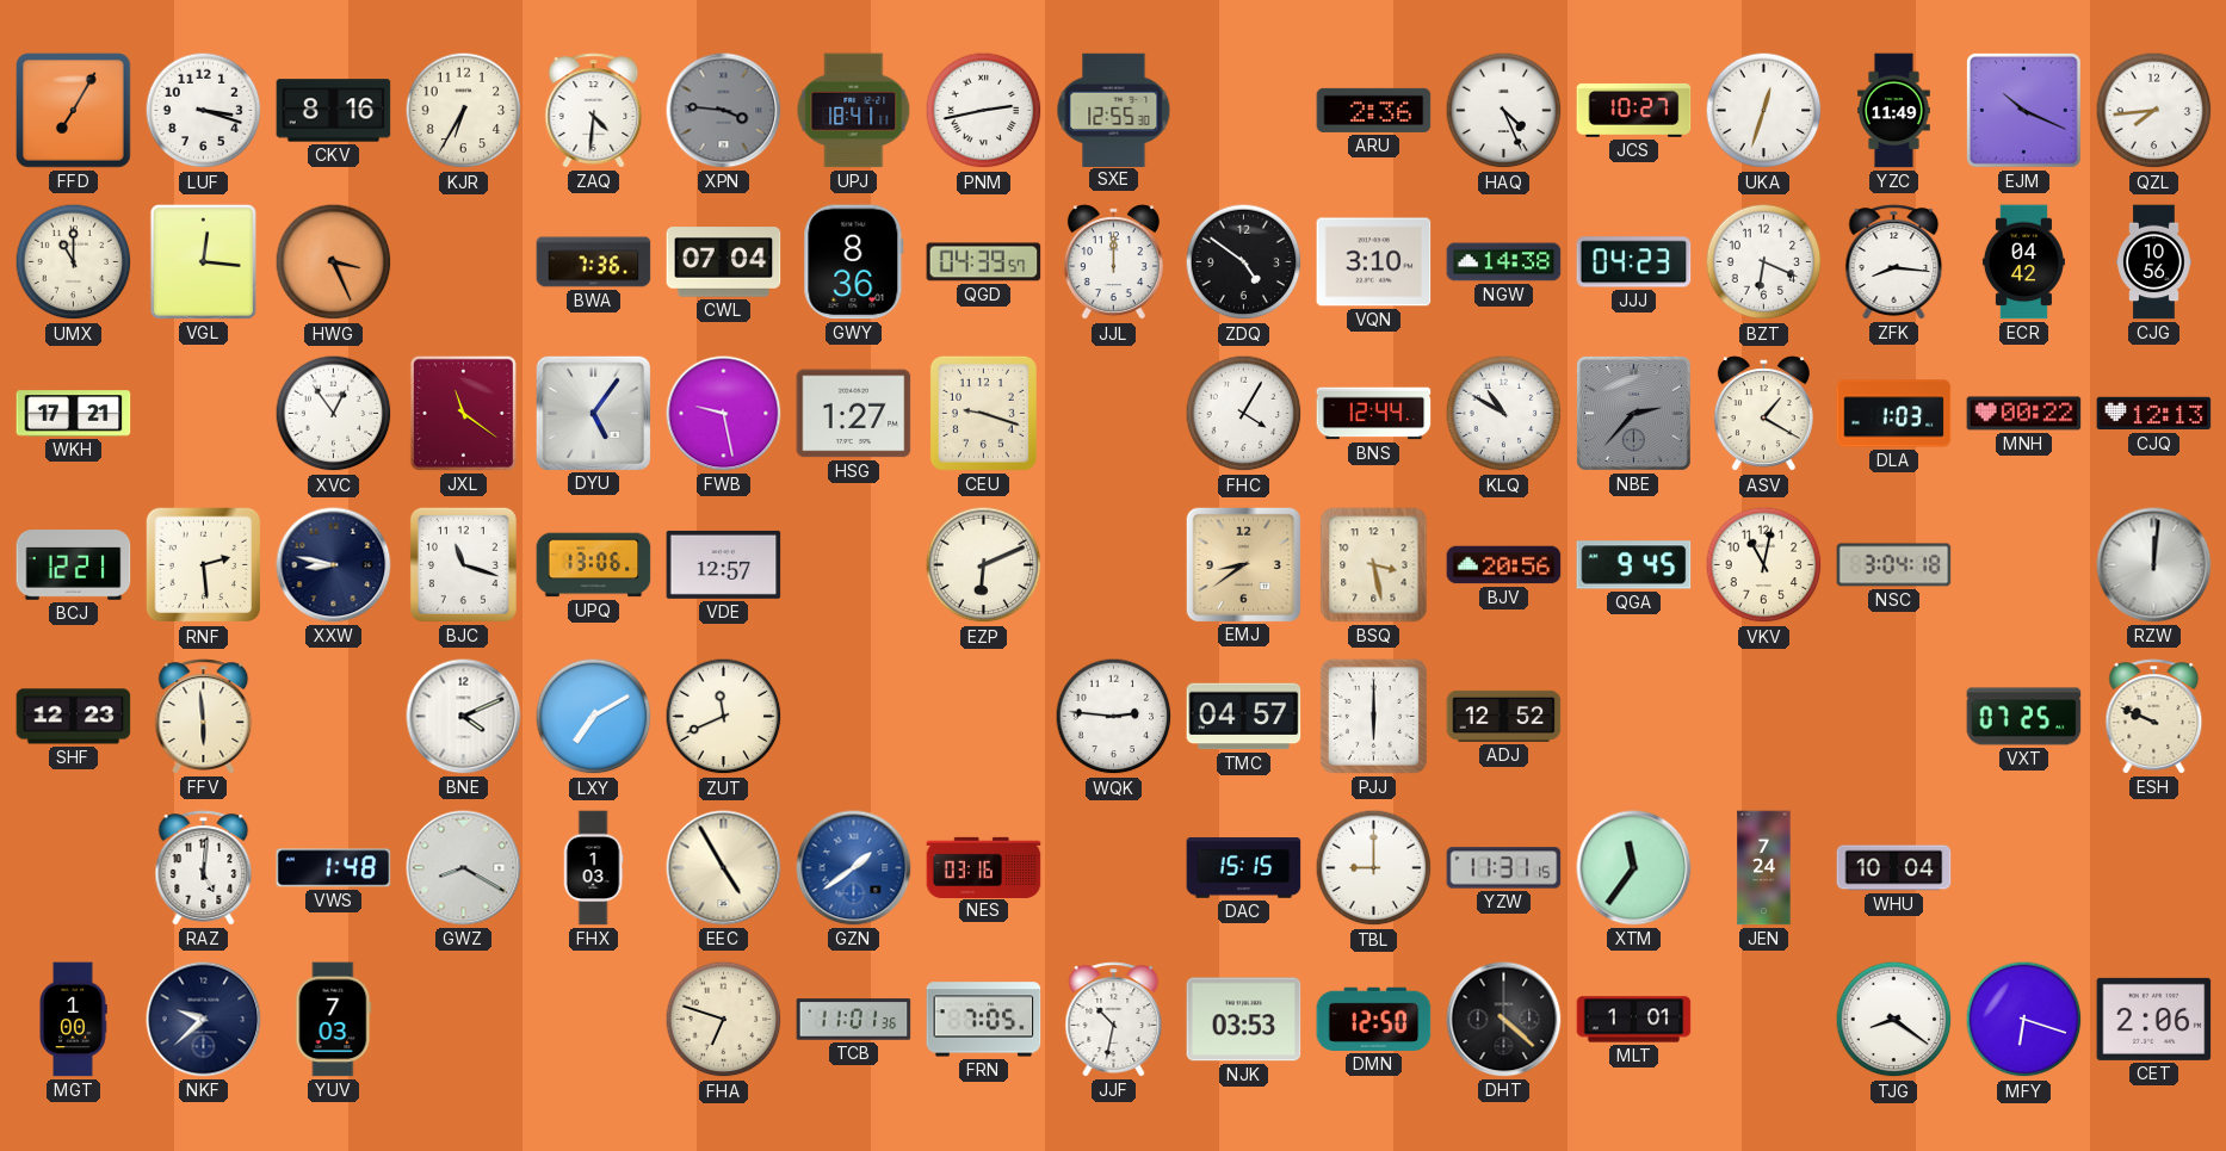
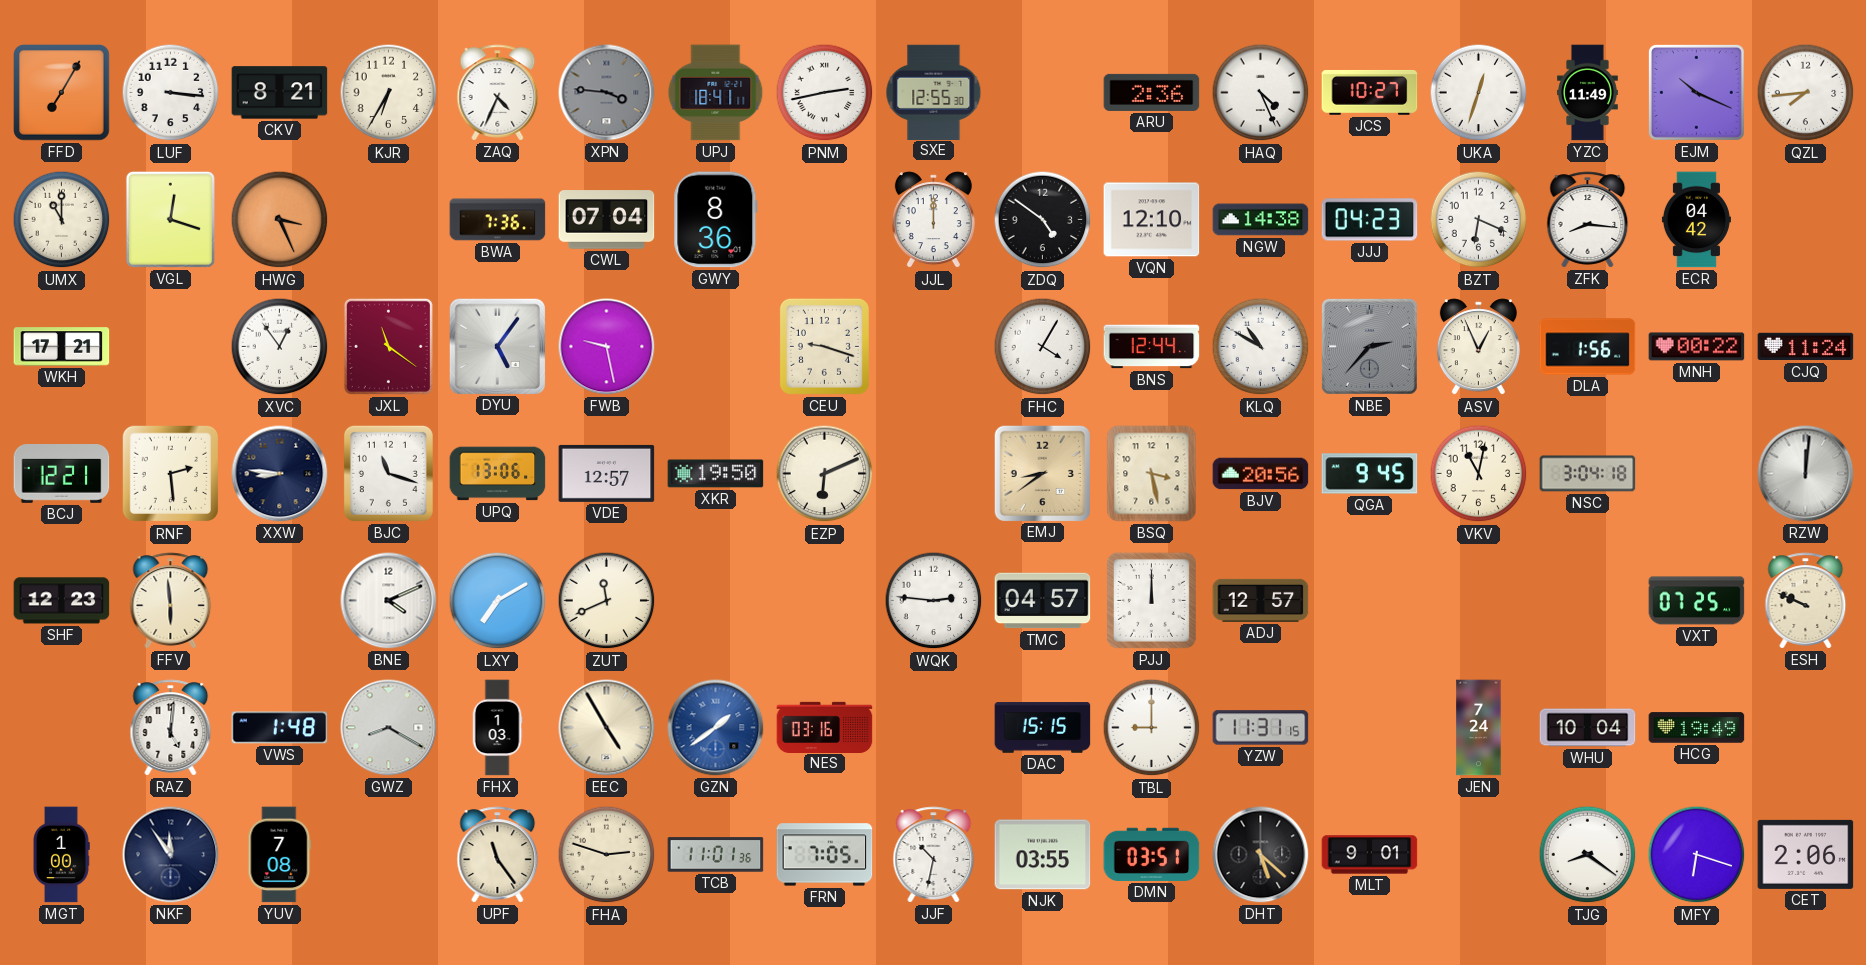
LUF: 3:18 -> 3:16 (171, 93)
CKV: 8:16 -> 8:21 (280, 93)
ZAQ: 4:31 -> 4:34 (498, 93)
VGL: 12:16 -> 12:18 (170, 219)
QGD: 04:39 -> none (984, 262)
VQN: 3:10 -> 12:10 (1152, 220)
CJG: 10:56 -> none (2154, 262)
HSG: 1:27 -> none (854, 414)
ASV: 1:20 -> 12:56 (1478, 347)
DLA: 1:03 -> 1:56 (1588, 347)
CJQ: 12:13 -> 11:24 (1806, 347)
XXW: 8:47 -> 8:46 (280, 474)
XKR: none -> 19:50 (716, 474)
PJJ: 6:00 -> 12:00 (1151, 600)
ADJ: 12:52 -> 12:57 (1261, 600)
XTM: 11:36 -> none (1634, 868)
HCG: none -> 19:49 (1697, 728)
NKF: 9:38 -> 11:54 (171, 855)
YUV: 7:03 -> 7:08 (280, 855)
UPF: none -> 11:24 (498, 855)
FHA: 6:48 -> 2:48 (607, 855)
NJK: 03:53 -> 03:55 (1043, 855)
DMN: 12:50 -> 03:51 (1152, 854)
DHT: 4:22 -> 5:22 (1261, 855)
MLT: 1:01 -> 9:01 (1370, 855)
